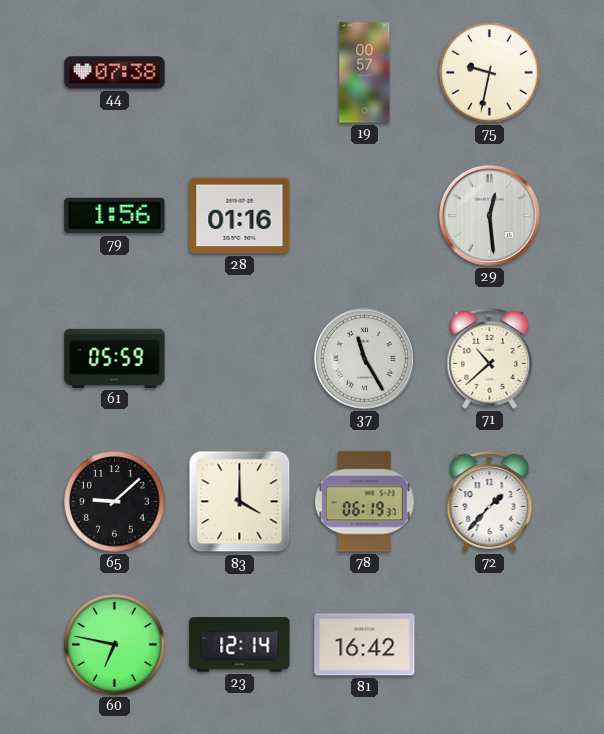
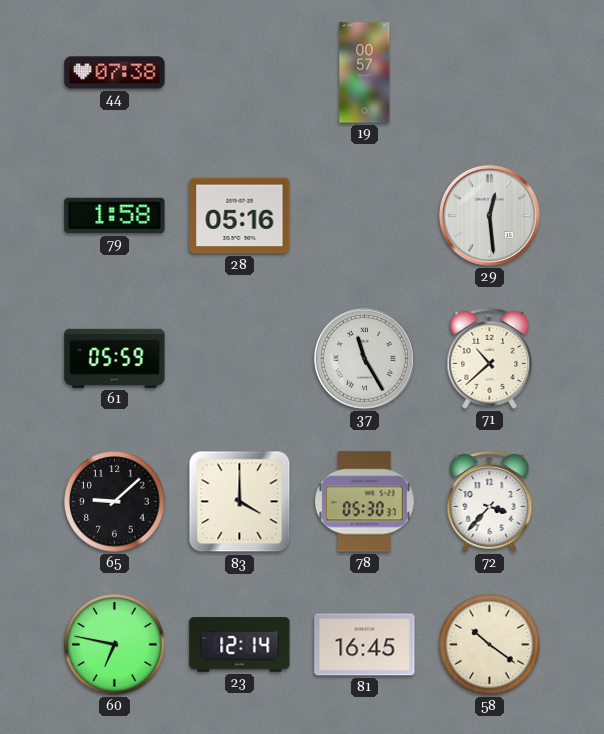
75: 9:32 -> none (490, 73)
79: 1:56 -> 1:58 (115, 216)
28: 01:16 -> 05:16 (240, 216)
78: 06:19 -> 05:30 (365, 502)
72: 1:37 -> 3:37 (490, 501)
81: 16:42 -> 16:45 (365, 645)
58: none -> 10:21 (490, 645)
